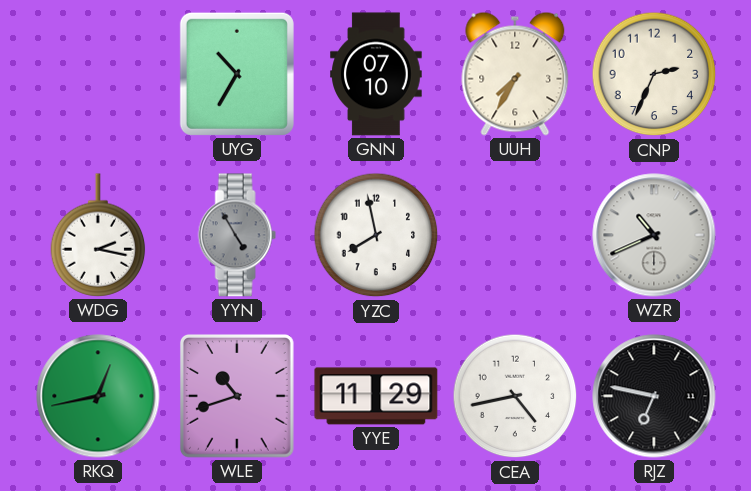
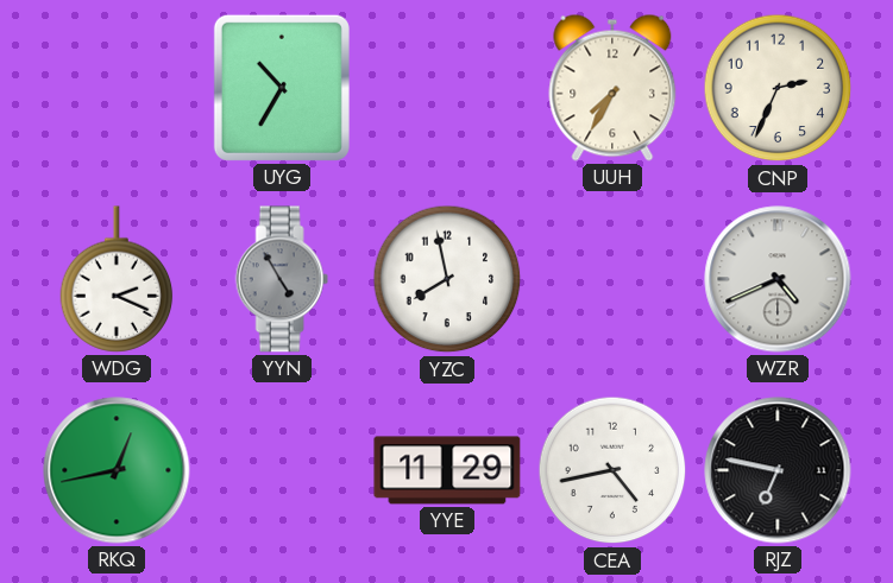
GNN: 07:10 -> none (376, 74)
WDG: 2:17 -> 2:19 (117, 279)
WZR: 10:41 -> 4:41 (778, 279)
WLE: 10:42 -> none (237, 396)
